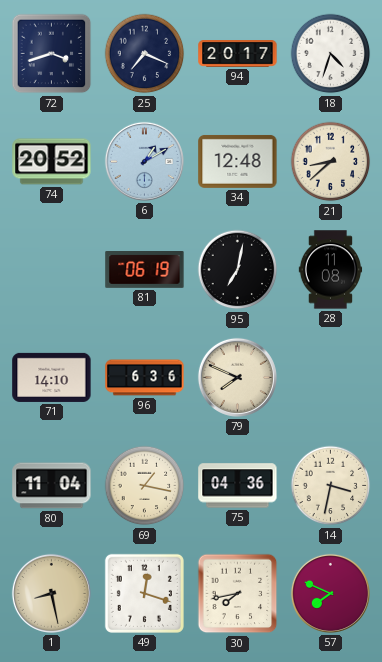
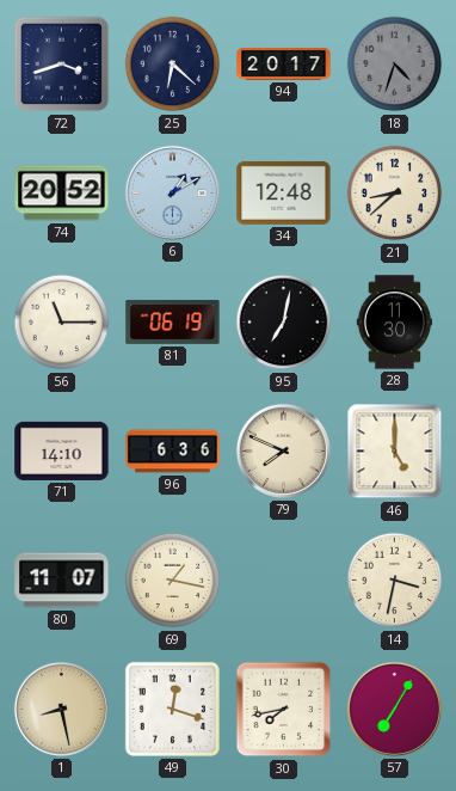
25: 7:19 -> 6:22 (173, 65)
18 dial: white -> grey (395, 65)
56: none -> 11:15 (62, 323)
28: 11:08 -> 11:30 (395, 323)
46: none -> 5:00 (395, 452)
80: 11:04 -> 11:07 (62, 581)
75: 04:36 -> none (238, 486)
57: 7:49 -> 7:05 (394, 709)
